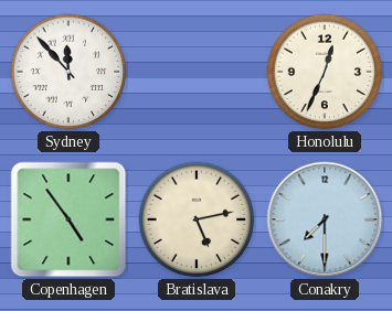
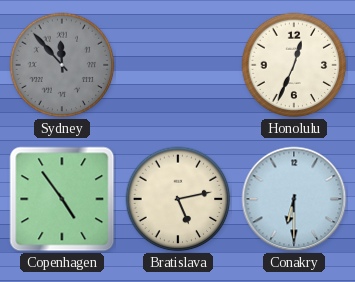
Sydney dial: white -> grey (62, 65)
Conakry: 7:30 -> 6:30 (294, 199)
